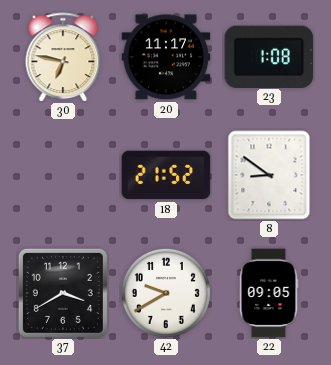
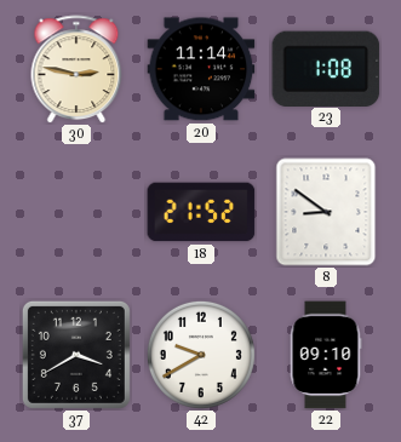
30: 6:47 -> 2:47 (76, 69)
20: 11:17 -> 11:14 (201, 69)
22: 09:05 -> 09:10 (326, 355)
